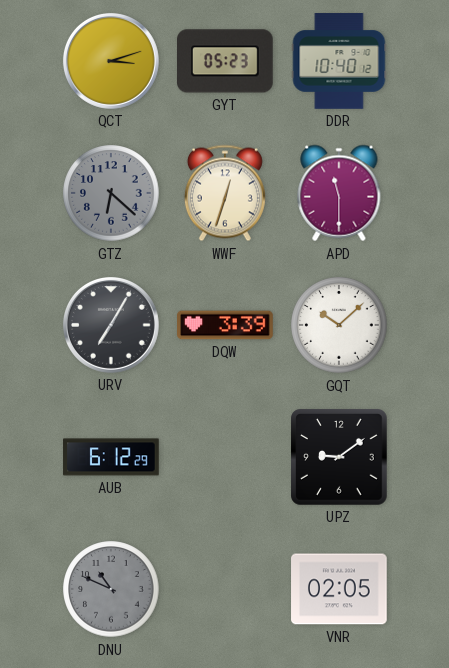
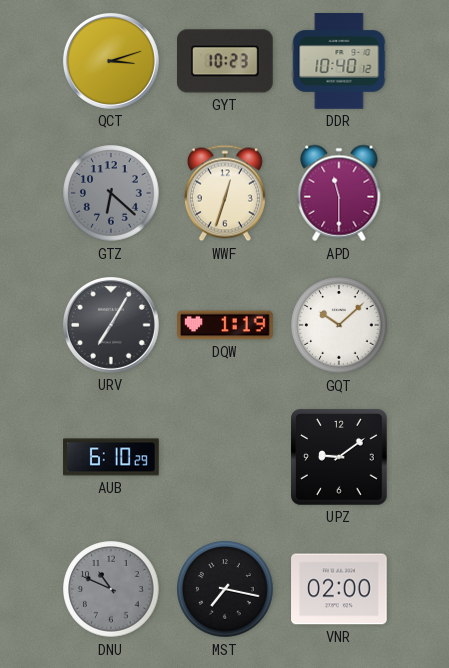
GYT: 05:23 -> 10:23 (226, 61)
DQW: 3:39 -> 1:19 (225, 325)
AUB: 6:12 -> 6:10 (111, 457)
MST: none -> 7:17 (225, 589)
VNR: 02:05 -> 02:00 (339, 589)
